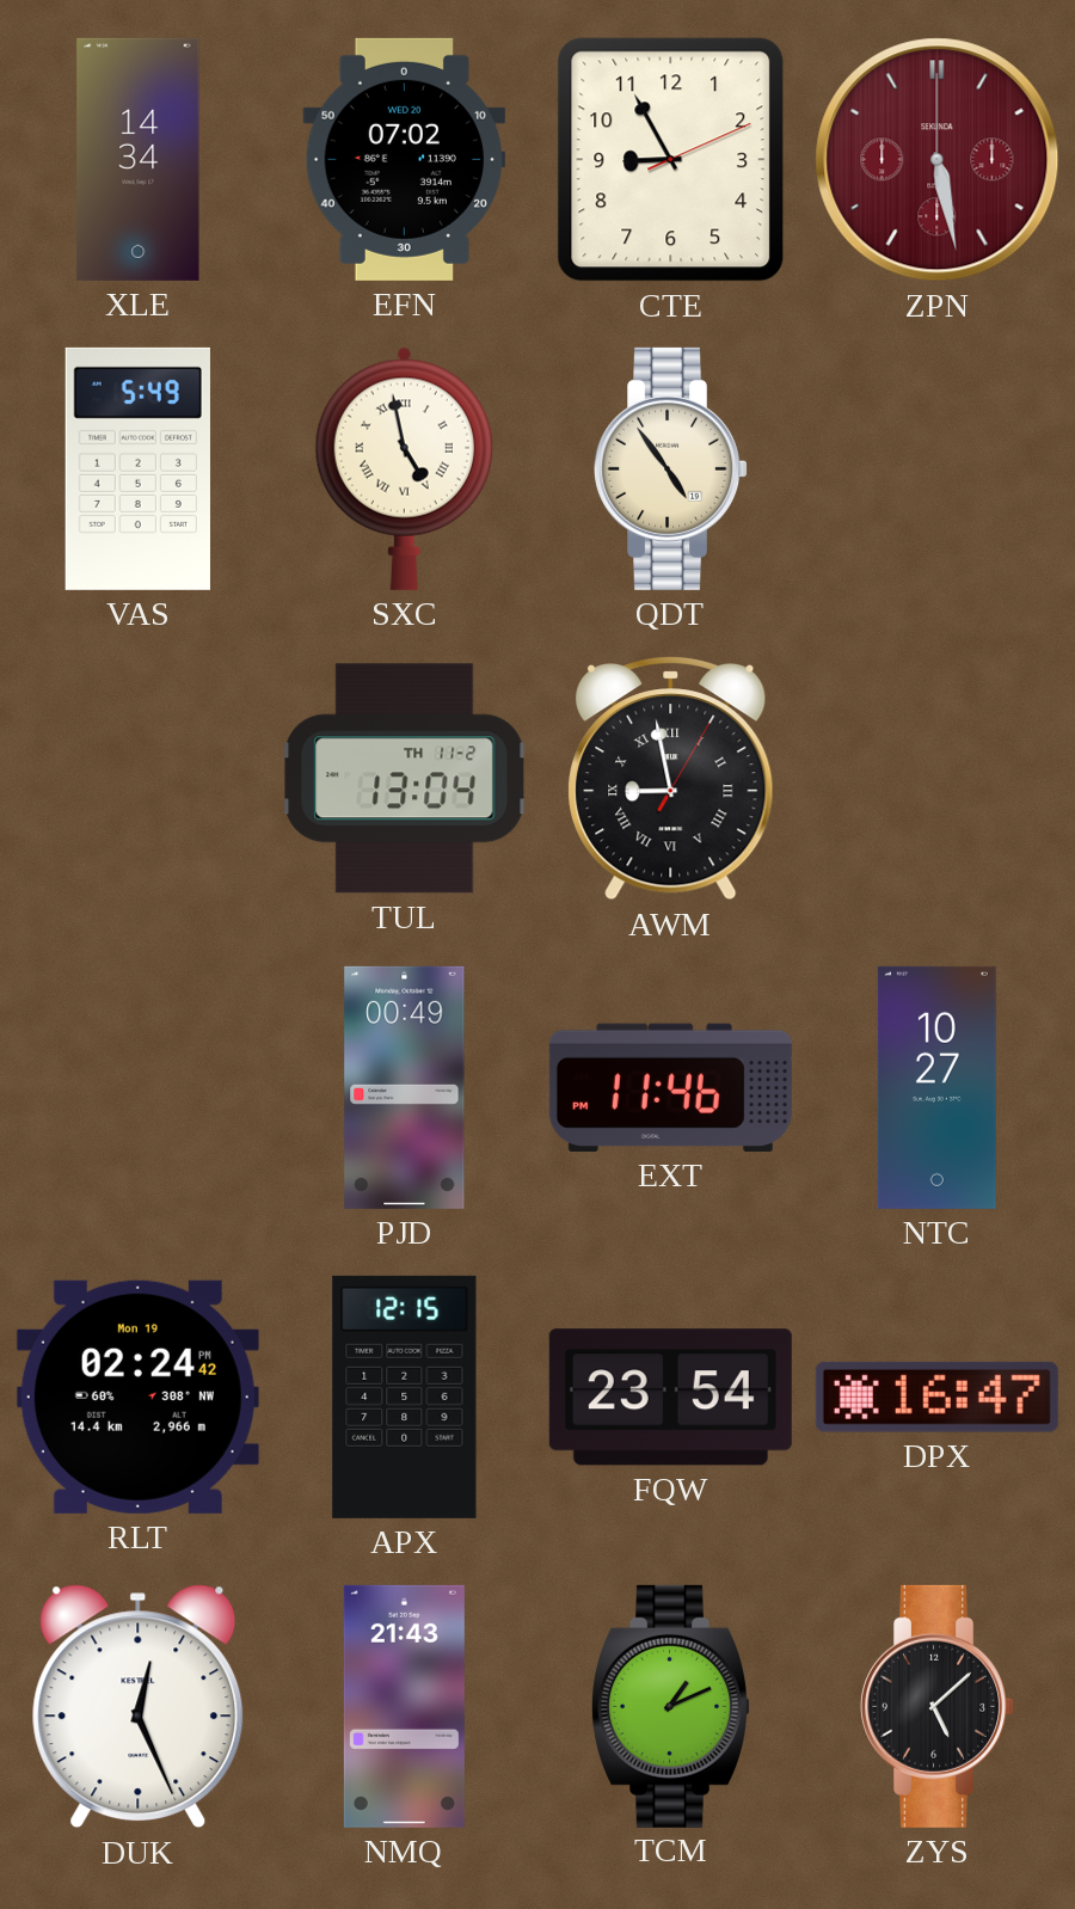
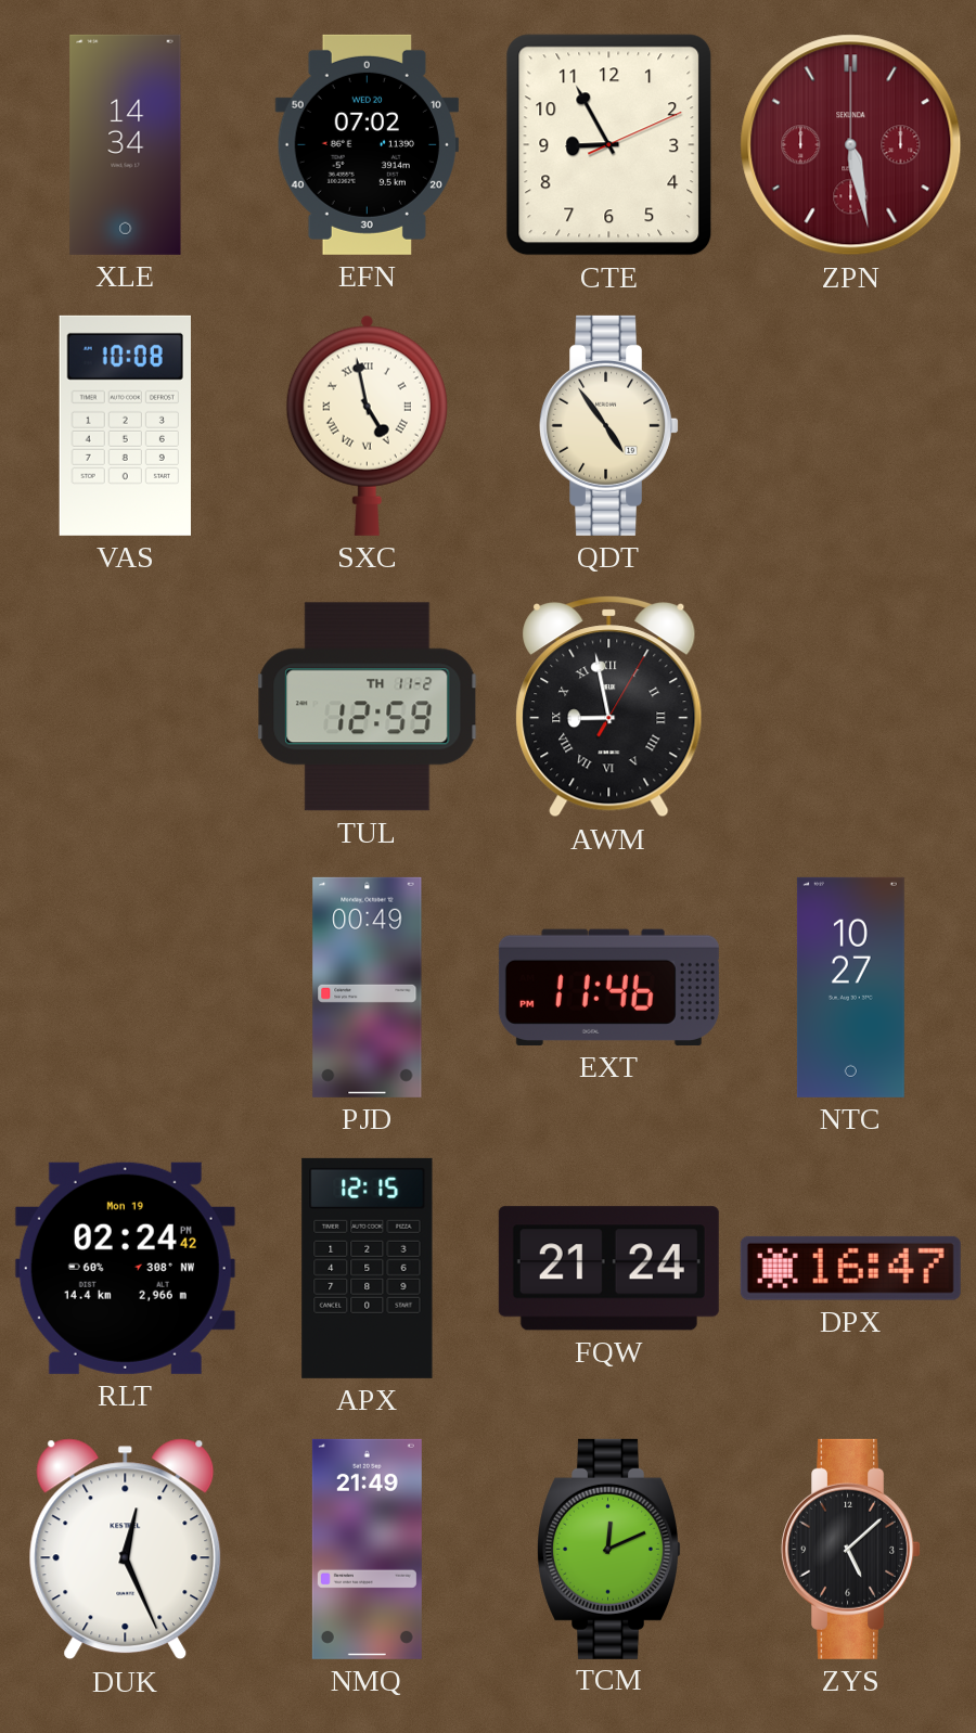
VAS: 5:49 -> 10:08 (125, 425)
TUL: 13:04 -> 12:59 (368, 707)
FQW: 23:54 -> 21:24 (608, 1269)
NMQ: 21:43 -> 21:49 (367, 1549)
TCM: 1:11 -> 12:11 (608, 1549)
